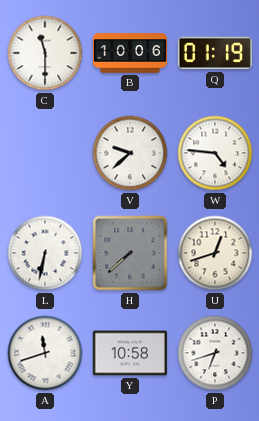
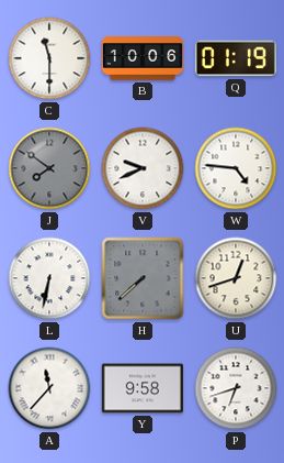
J: none -> 7:51 (49, 168)
V: 9:38 -> 9:41 (143, 168)
A: 11:42 -> 11:37 (49, 388)
Y: 10:58 -> 9:58 (143, 388)
